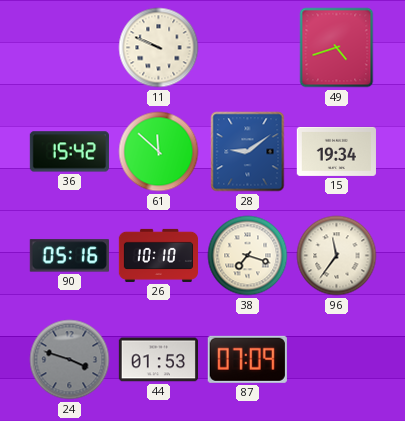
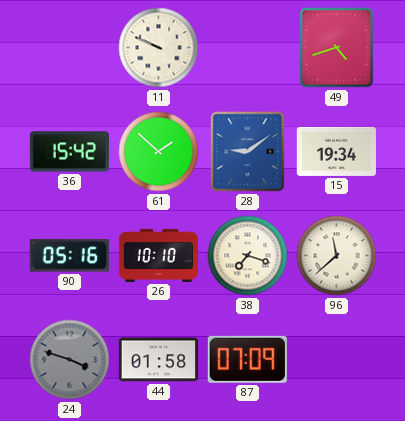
61: 11:52 -> 1:52 (159, 152)
96: 11:36 -> 11:38 (337, 256)
44: 01:53 -> 01:58 (158, 360)
